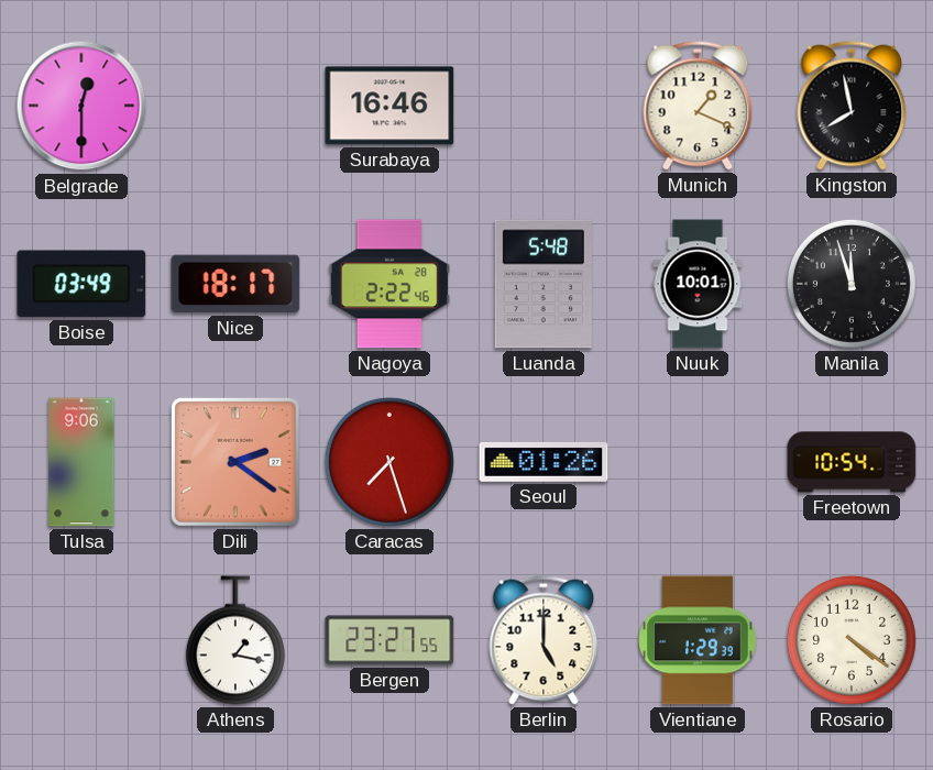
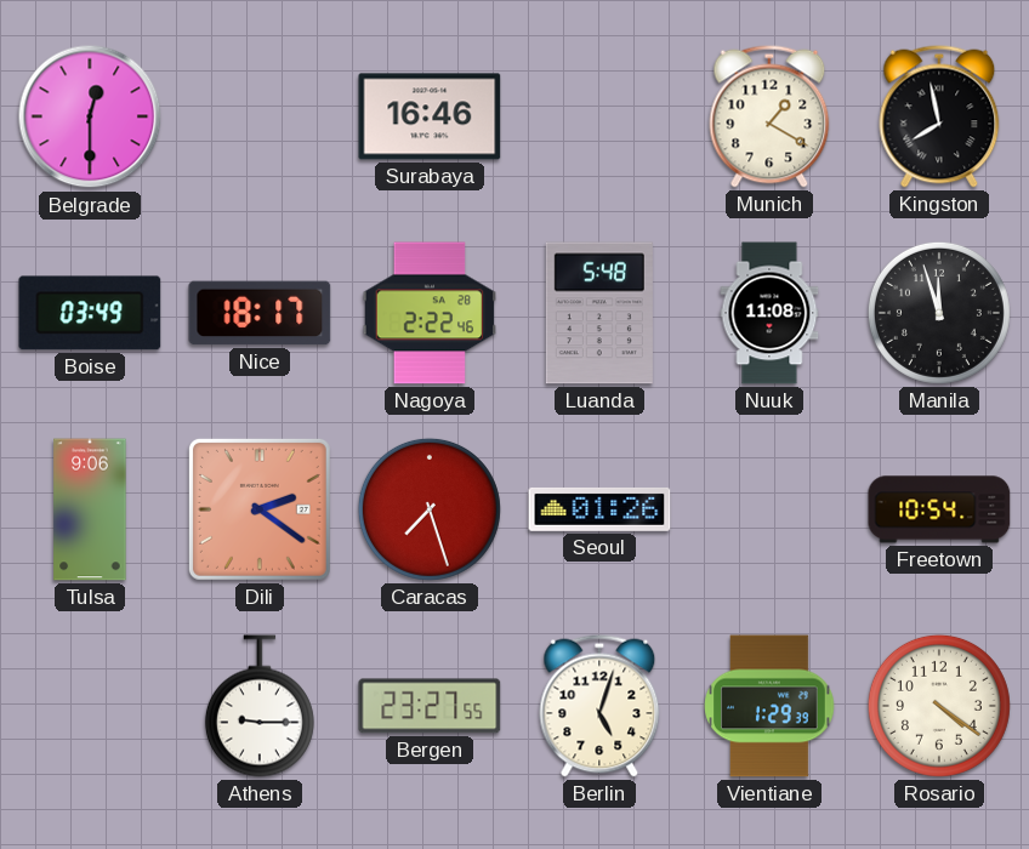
Munich: 1:19 -> 1:20 (769, 116)
Nuuk: 10:01 -> 11:08 (769, 313)
Athens: 1:17 -> 9:15 (260, 706)
Berlin: 5:00 -> 5:03 (599, 706)
